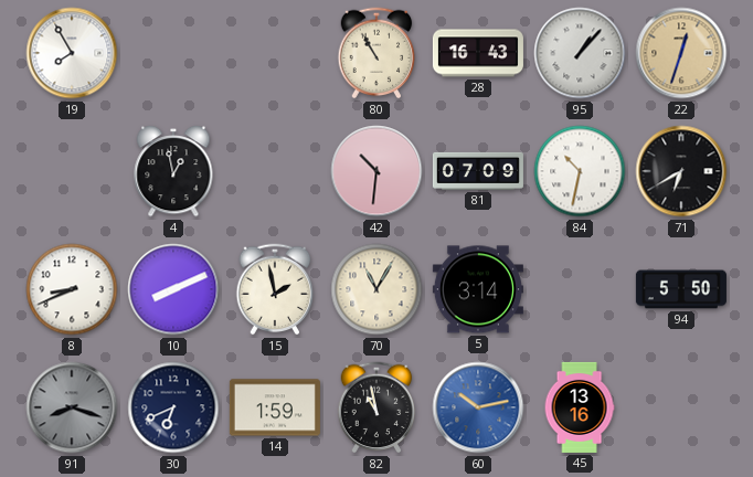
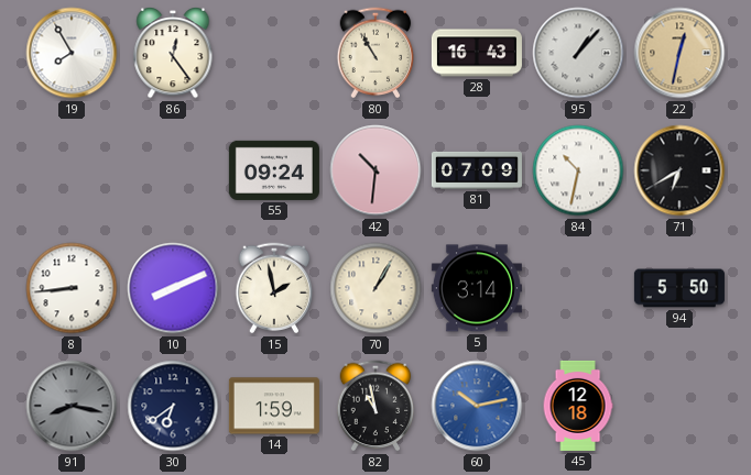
86: none -> 12:24 (173, 54)
22: 12:33 -> 12:32 (679, 53)
4: 12:58 -> none (173, 172)
55: none -> 09:24 (274, 170)
8: 8:41 -> 8:44 (72, 288)
70: 11:05 -> 1:05 (375, 288)
91: 8:18 -> 8:17 (72, 406)
30: 6:41 -> 6:39 (173, 406)
45: 13:16 -> 12:18 (578, 406)
